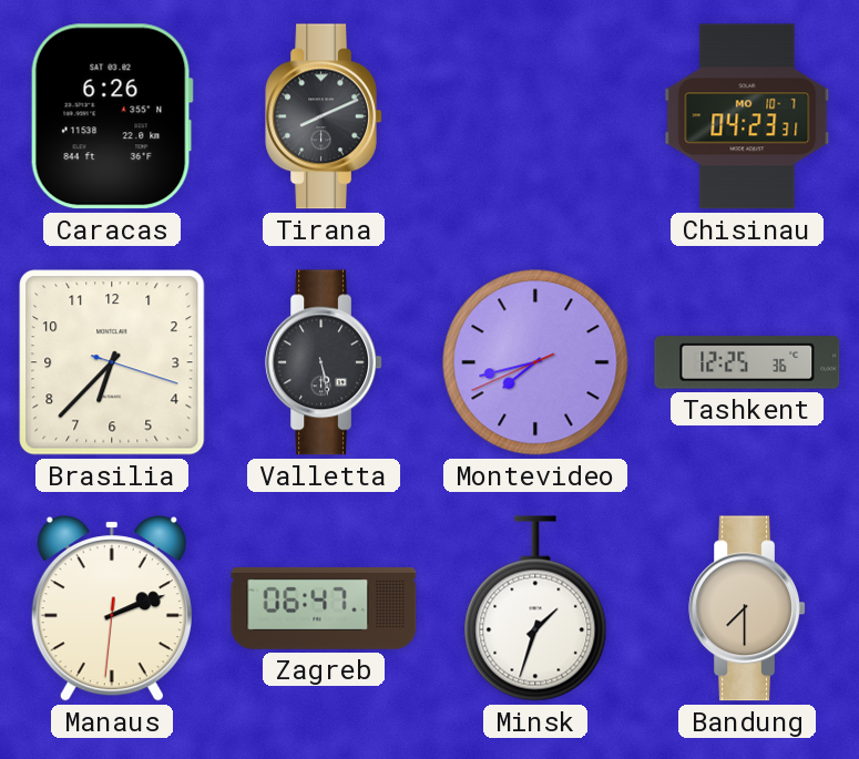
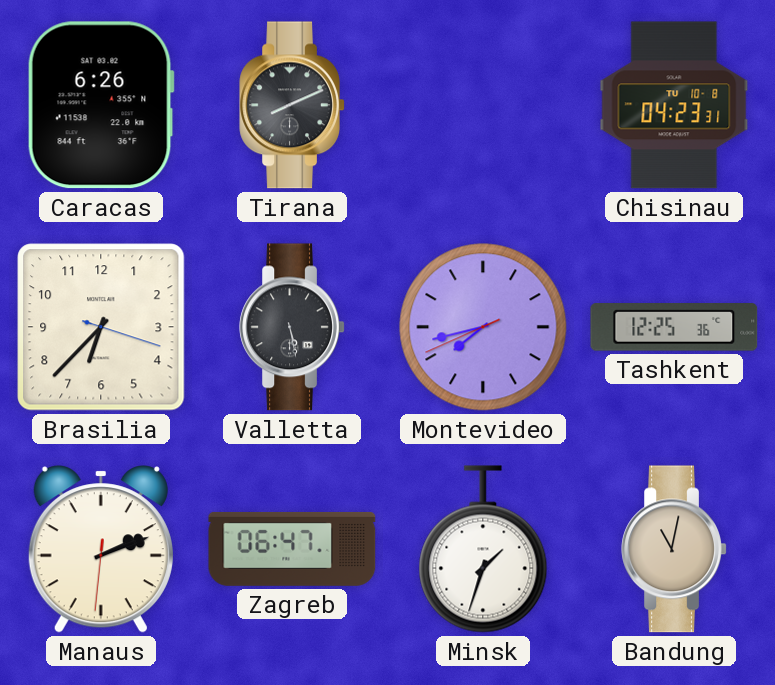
Chisinau date: MO 10-7 -> TU 10-8 (674, 105)
Bandung: 7:30 -> 11:02 (674, 549)
